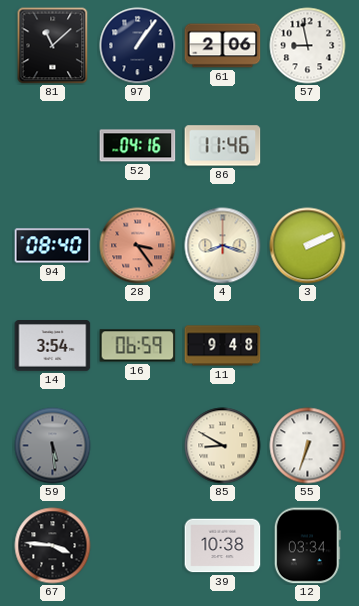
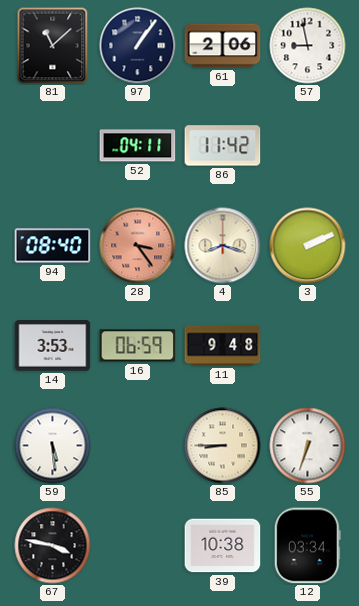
52: 04:16 -> 04:11 (138, 146)
86: 11:46 -> 11:42 (223, 146)
14: 3:54 -> 3:53 (53, 346)
59 dial: grey -> white (53, 446)
85: 8:50 -> 8:45 (223, 446)
67: 3:46 -> 3:47 (53, 546)
